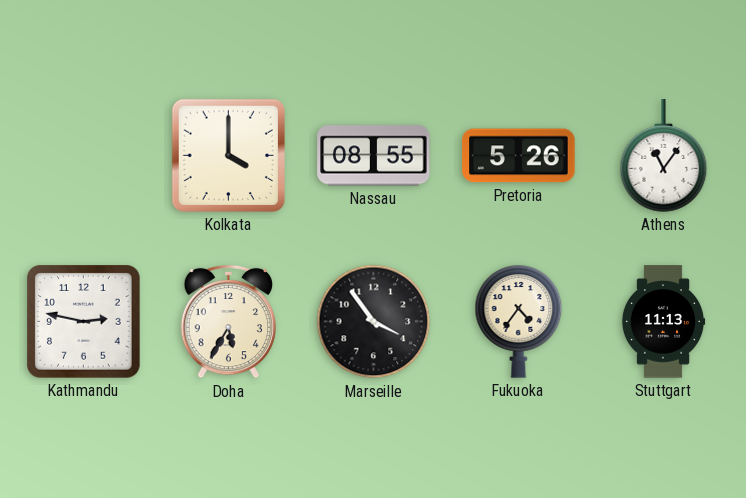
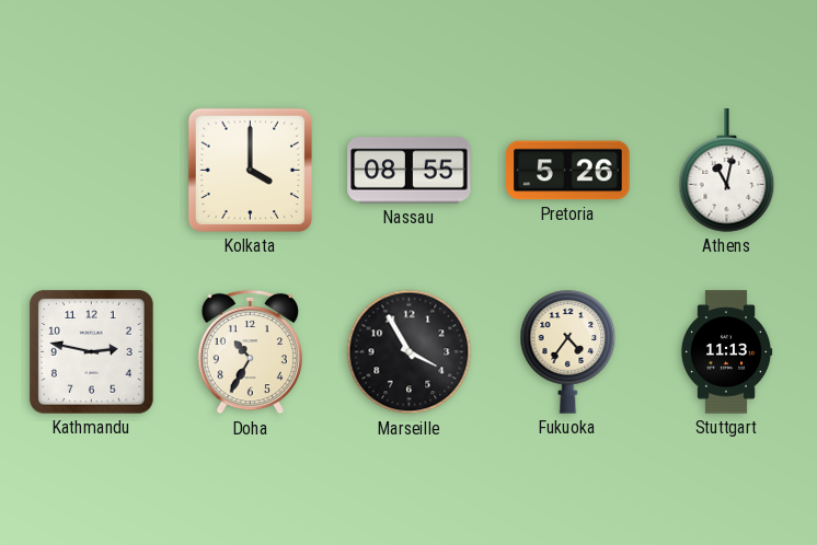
Athens: 11:06 -> 11:02 (727, 171)
Doha: 5:35 -> 10:35 (250, 352)
Marseille: 3:54 -> 3:55 (410, 352)
